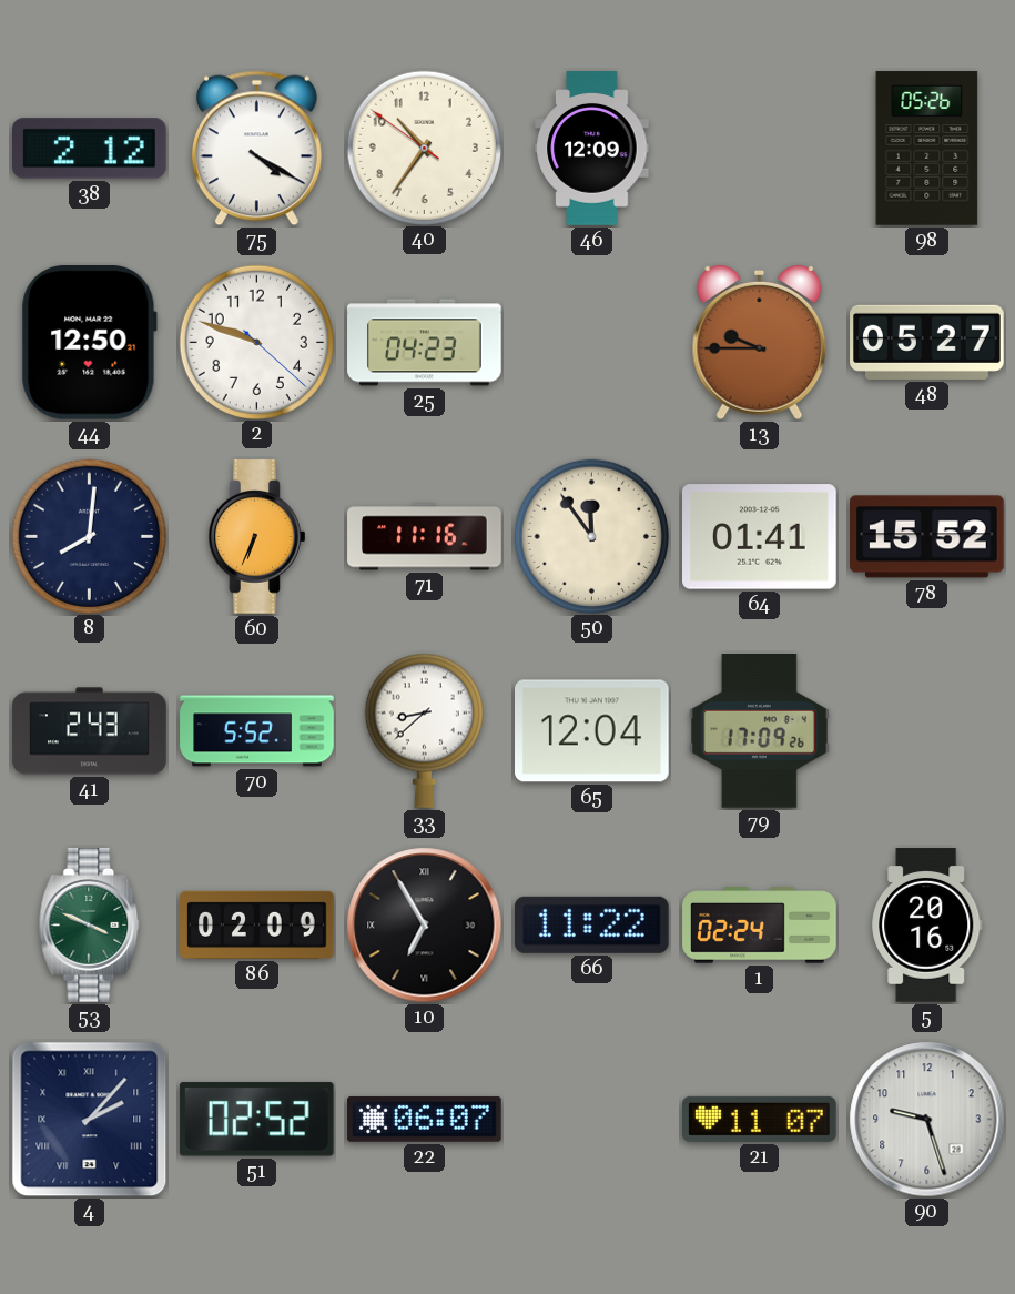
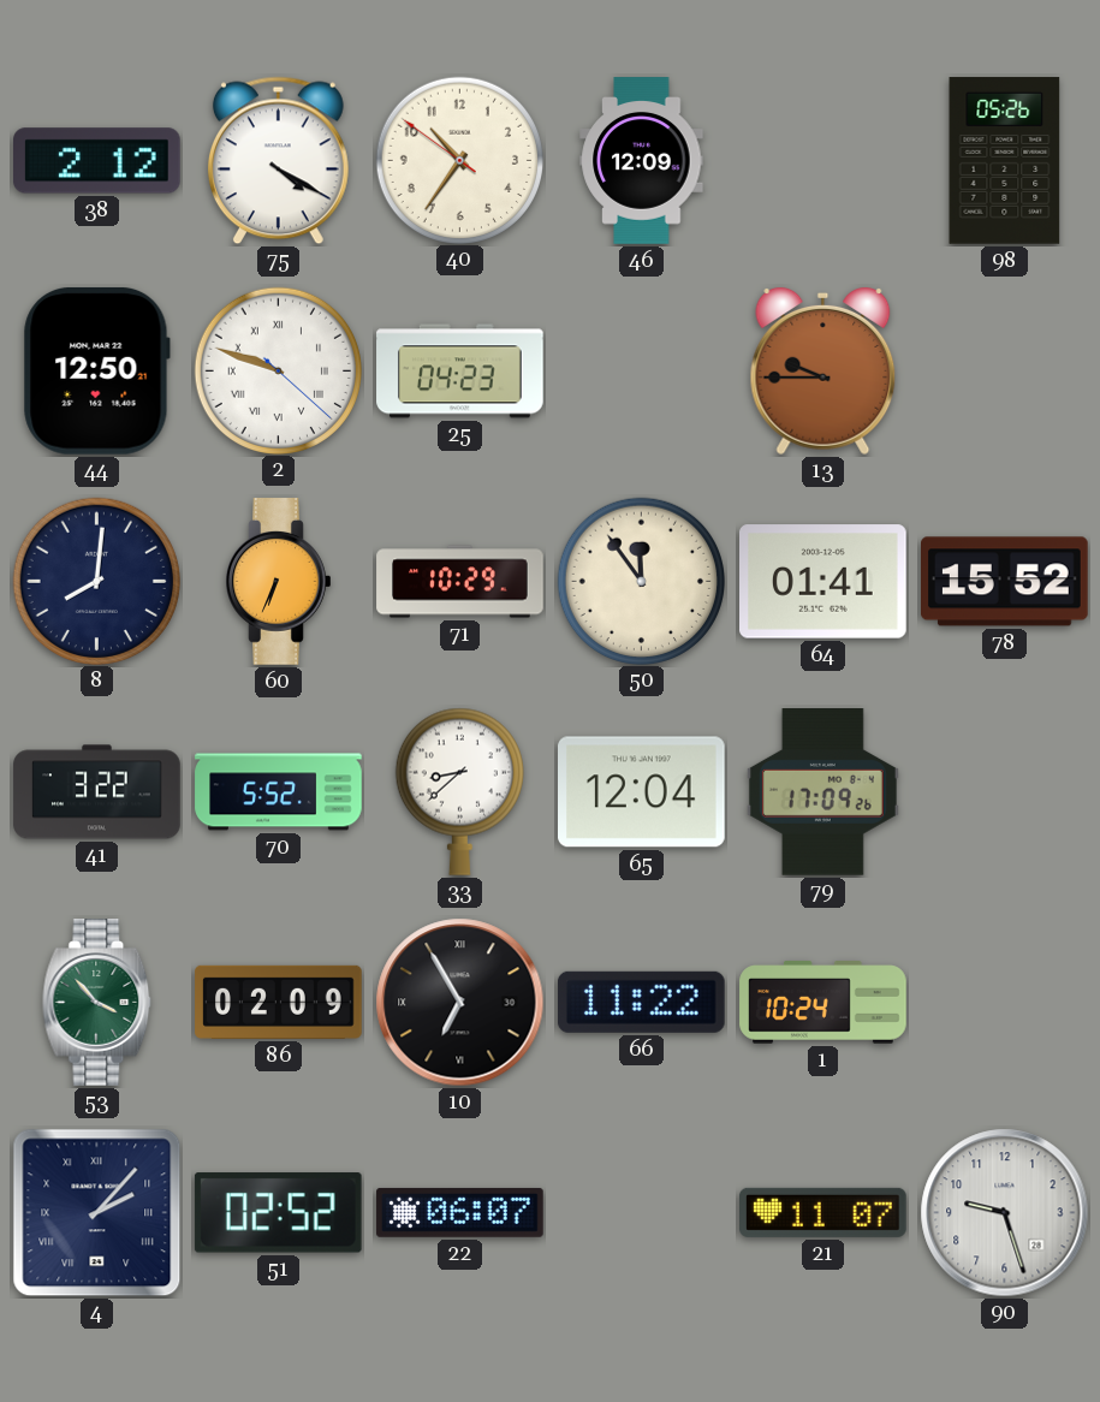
2 numerals: Arabic -> Roman (278, 370)
48: 05:27 -> none (927, 342)
71: 11:16 -> 10:29 (460, 582)
41: 2:43 -> 3:22 (97, 792)
53: 3:49 -> 3:53 (97, 1003)
1: 02:24 -> 10:24 (823, 1003)
5: 20:16 -> none (927, 926)
